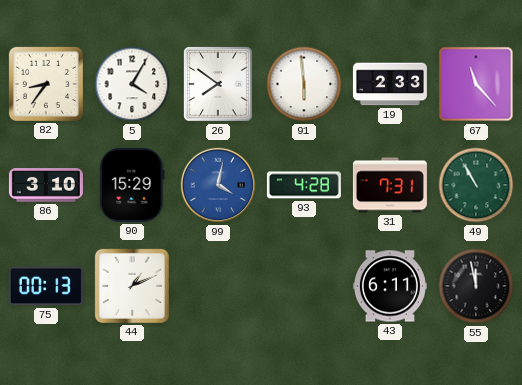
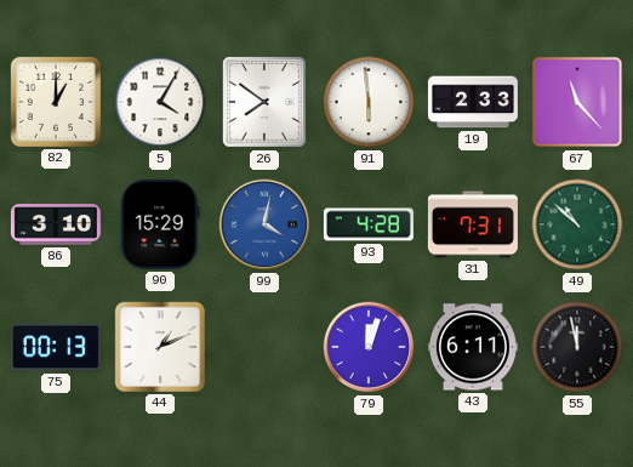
82: 8:36 -> 1:00 (56, 102)
49: 10:55 -> 10:52 (577, 224)
79: none -> 12:03 (369, 347)
